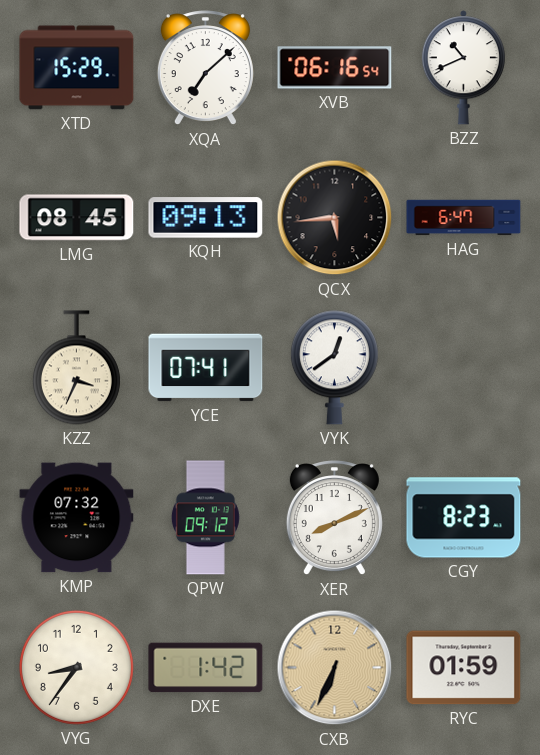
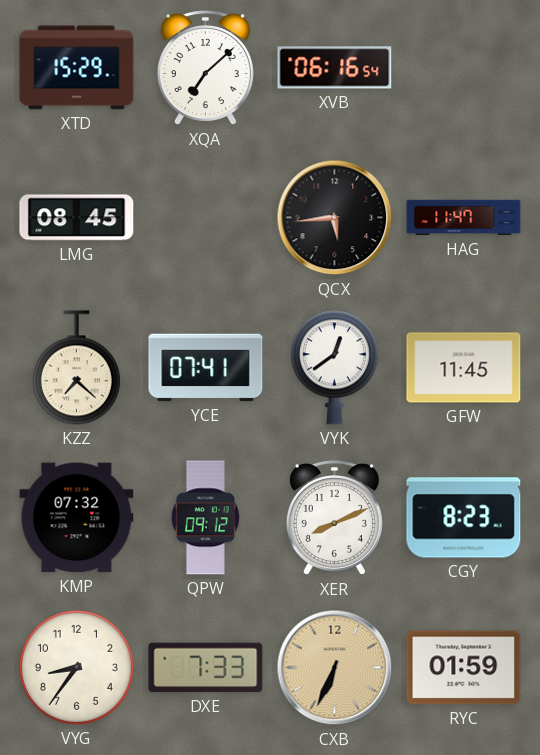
BZZ: 10:41 -> none (463, 68)
KQH: 09:13 -> none (206, 218)
HAG: 6:47 -> 11:47 (464, 218)
KZZ: 3:34 -> 7:22 (76, 368)
GFW: none -> 11:45 (464, 368)
DXE: 1:42 -> 7:33 (206, 668)
